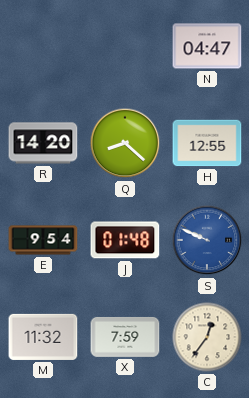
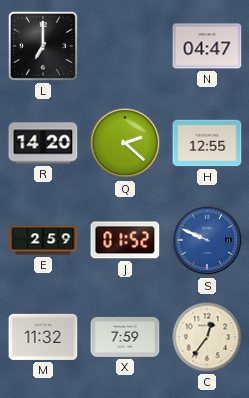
L: none -> 7:00 (43, 46)
Q: 8:22 -> 2:22 (125, 143)
E: 9:54 -> 2:59 (43, 240)
J: 01:48 -> 01:52 (125, 240)
